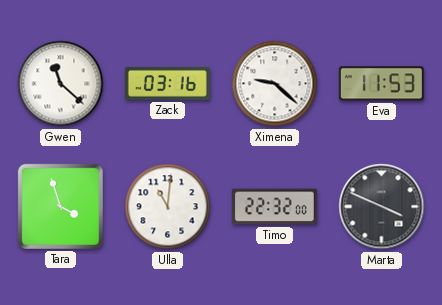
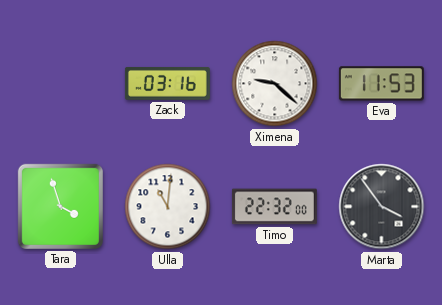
Gwen: 11:22 -> none (61, 84)
Marta: 3:49 -> 3:54 (382, 207)
